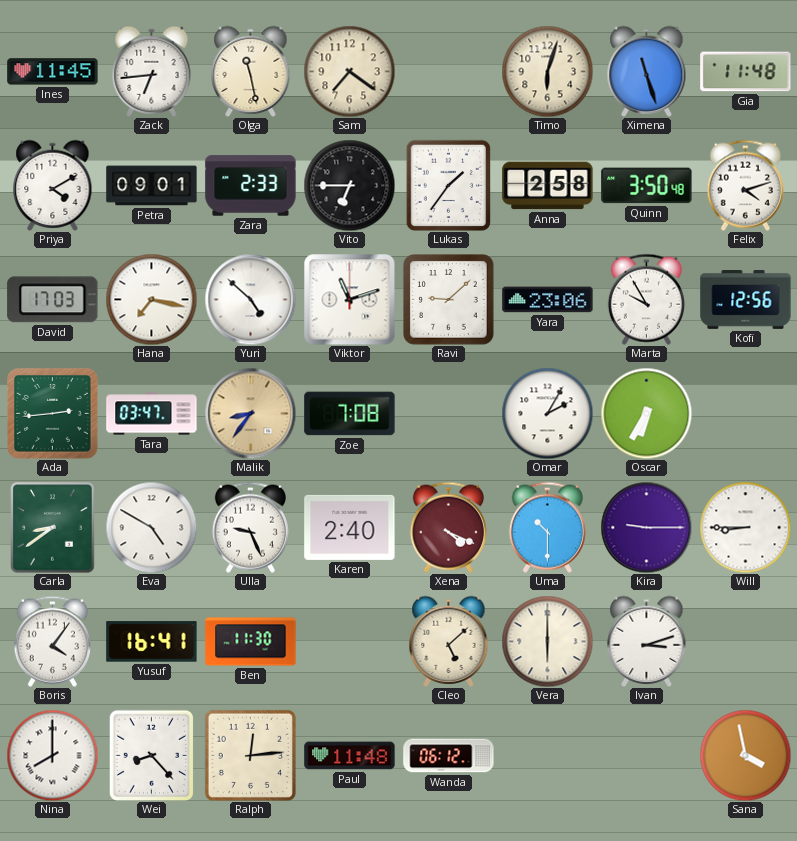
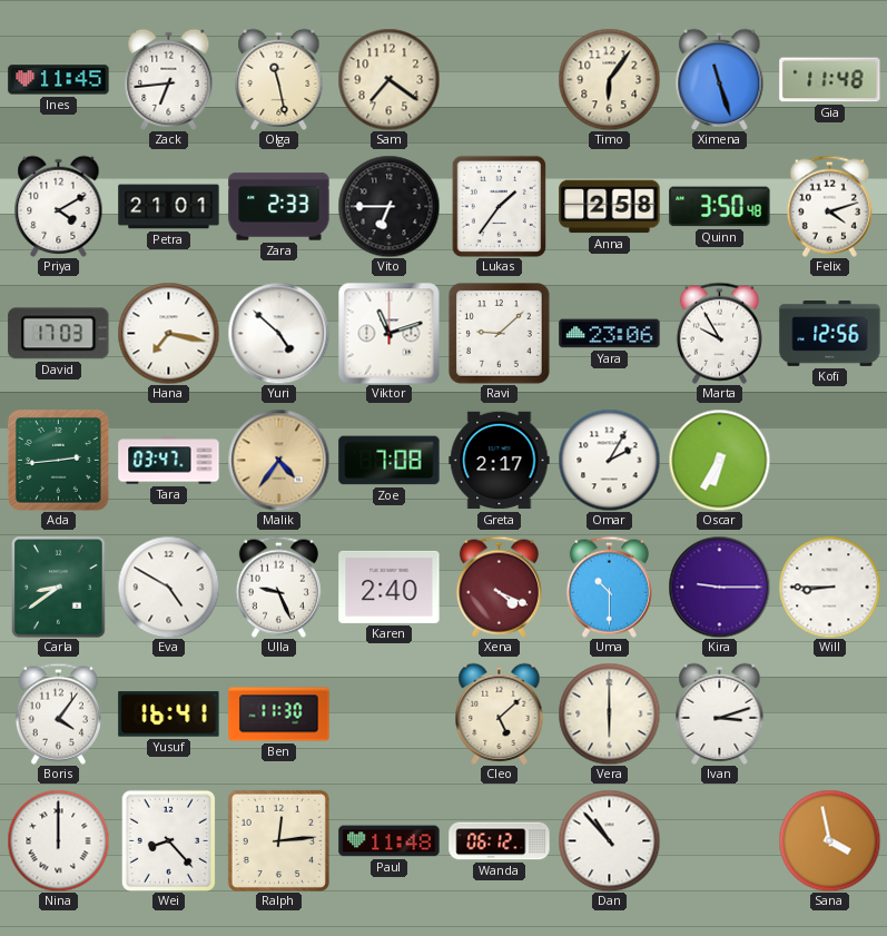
Timo: 6:03 -> 6:06 (609, 79)
Petra: 09:01 -> 21:01 (169, 207)
Malik: 8:36 -> 4:36 (278, 460)
Greta: none -> 2:17 (500, 461)
Nina: 8:00 -> 12:00 (58, 840)
Dan: none -> 10:53 (609, 840)
